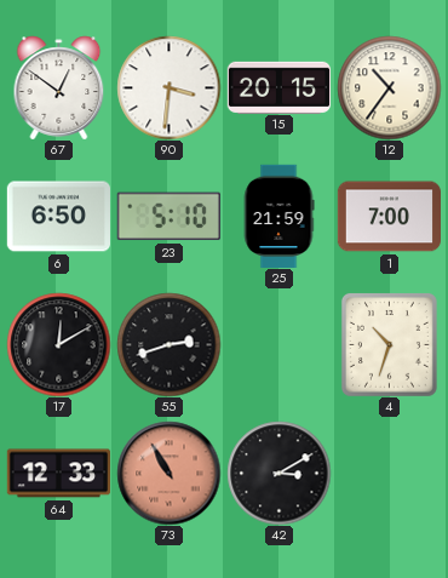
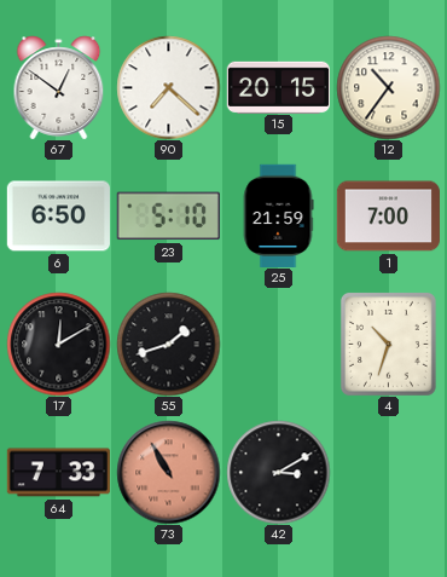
90: 3:31 -> 7:22 (168, 87)
55: 2:42 -> 1:42 (168, 344)
64: 12:33 -> 7:33 (58, 473)
